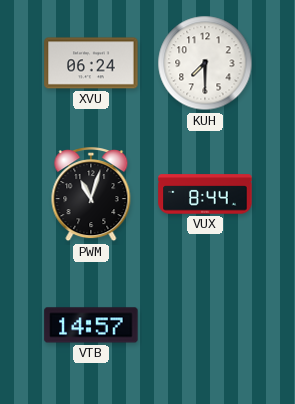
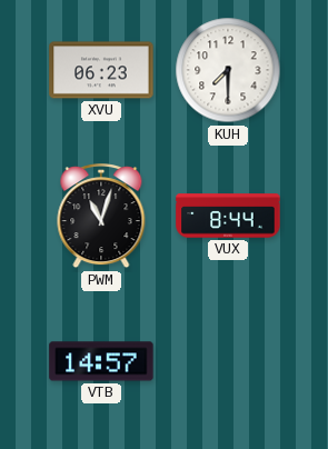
XVU: 06:24 -> 06:23 (101, 70)
